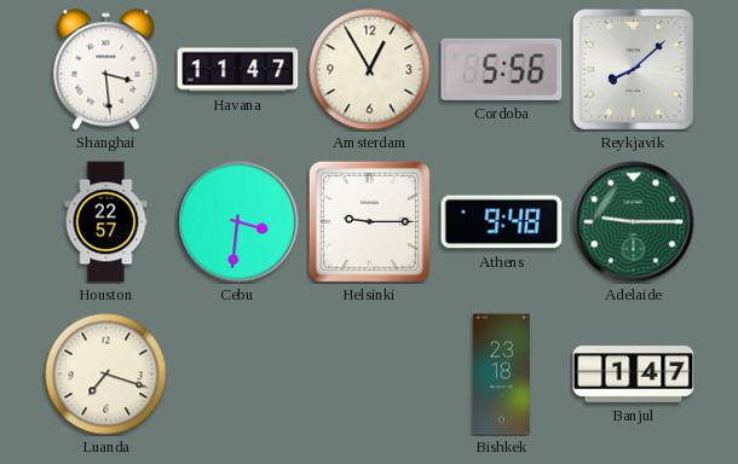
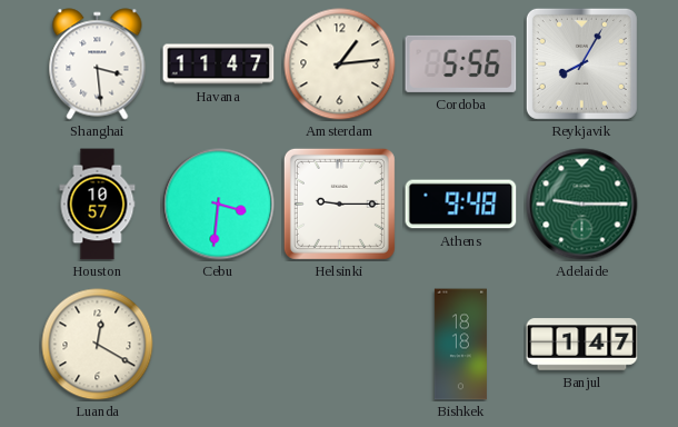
Amsterdam: 12:55 -> 1:14 (340, 64)
Reykjavik: 8:08 -> 8:05 (581, 63)
Houston: 22:57 -> 10:57 (98, 205)
Luanda: 7:18 -> 12:20 (98, 345)
Bishkek: 23:18 -> 18:18 (460, 345)
